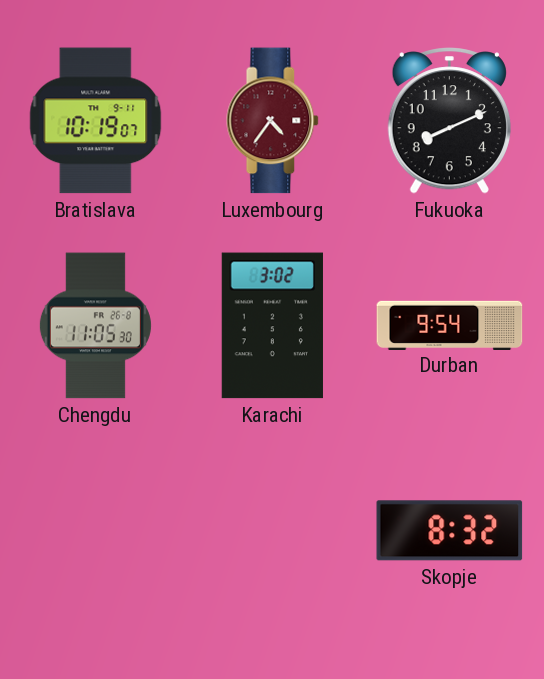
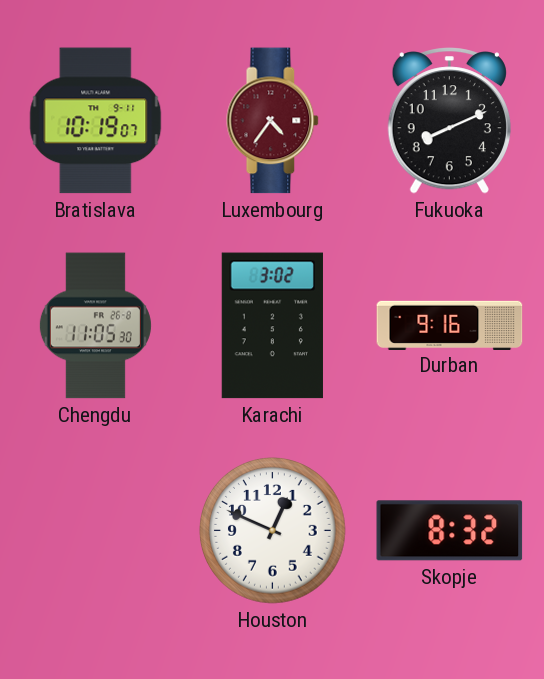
Durban: 9:54 -> 9:16 (450, 325)
Houston: none -> 12:49 (273, 531)
